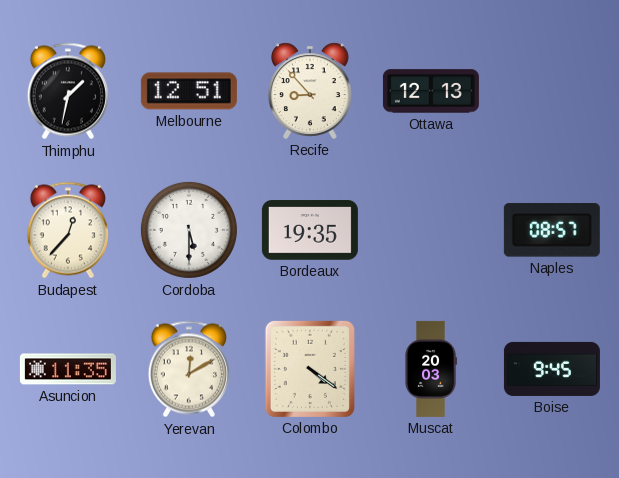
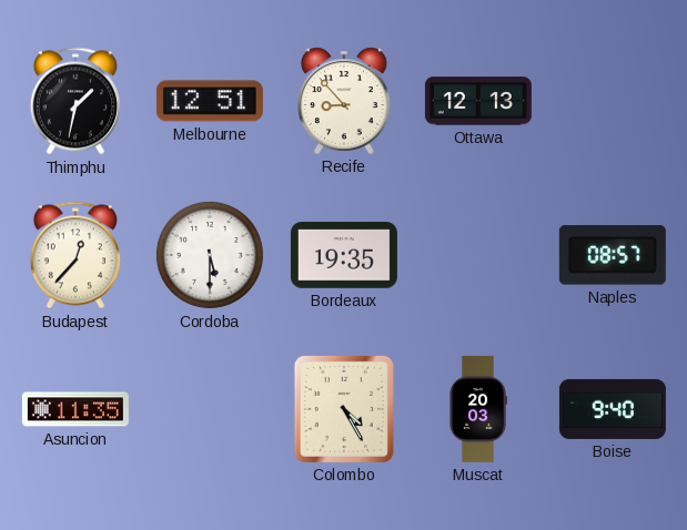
Yerevan: 12:10 -> none (189, 369)
Colombo: 4:21 -> 4:25 (344, 409)
Boise: 9:45 -> 9:40 (613, 409)
